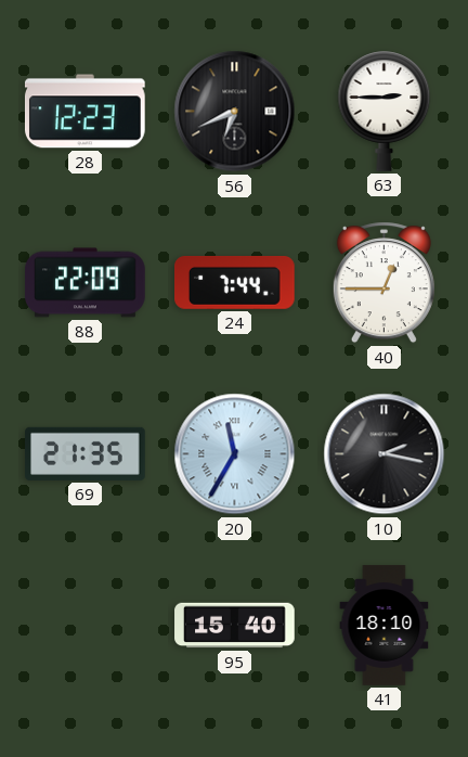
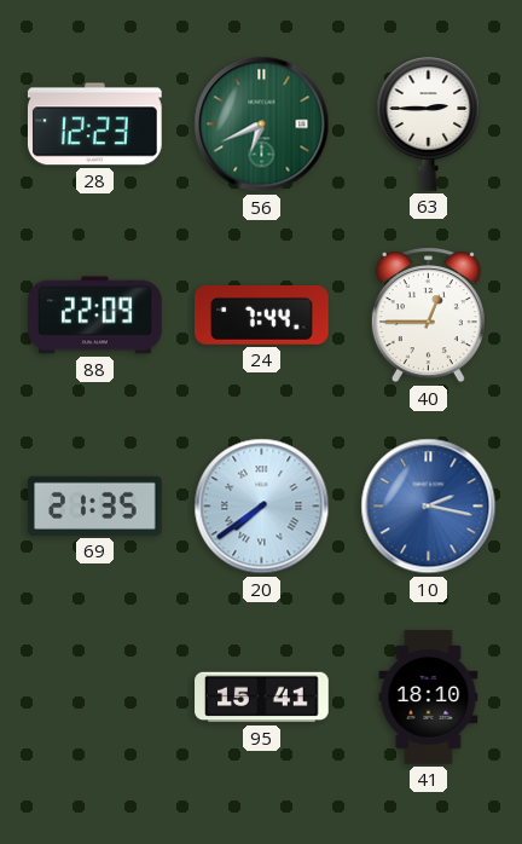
56 dial: black -> green (262, 125)
20: 11:35 -> 7:39 (262, 507)
10 dial: black -> blue (429, 507)
95: 15:40 -> 15:41 (262, 698)
